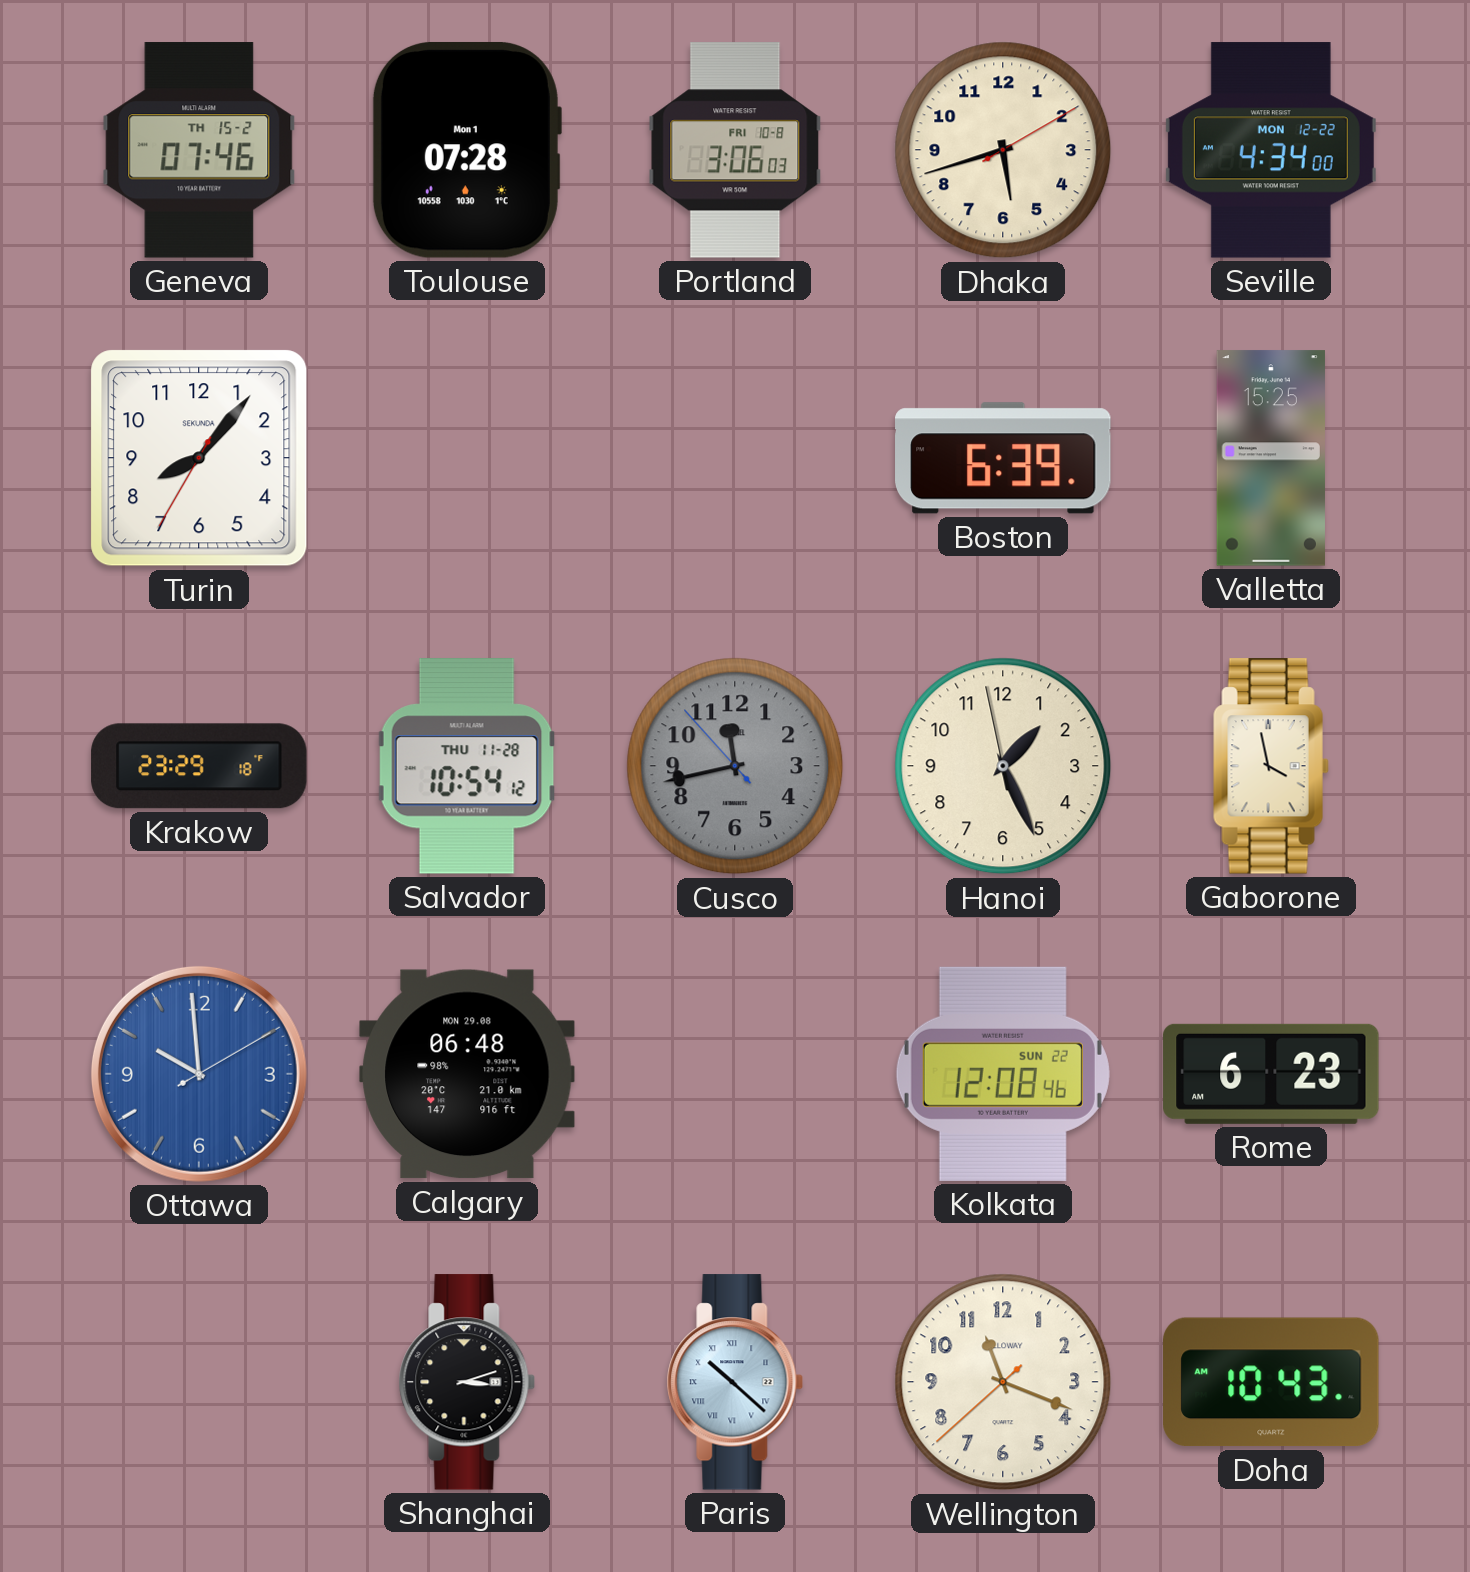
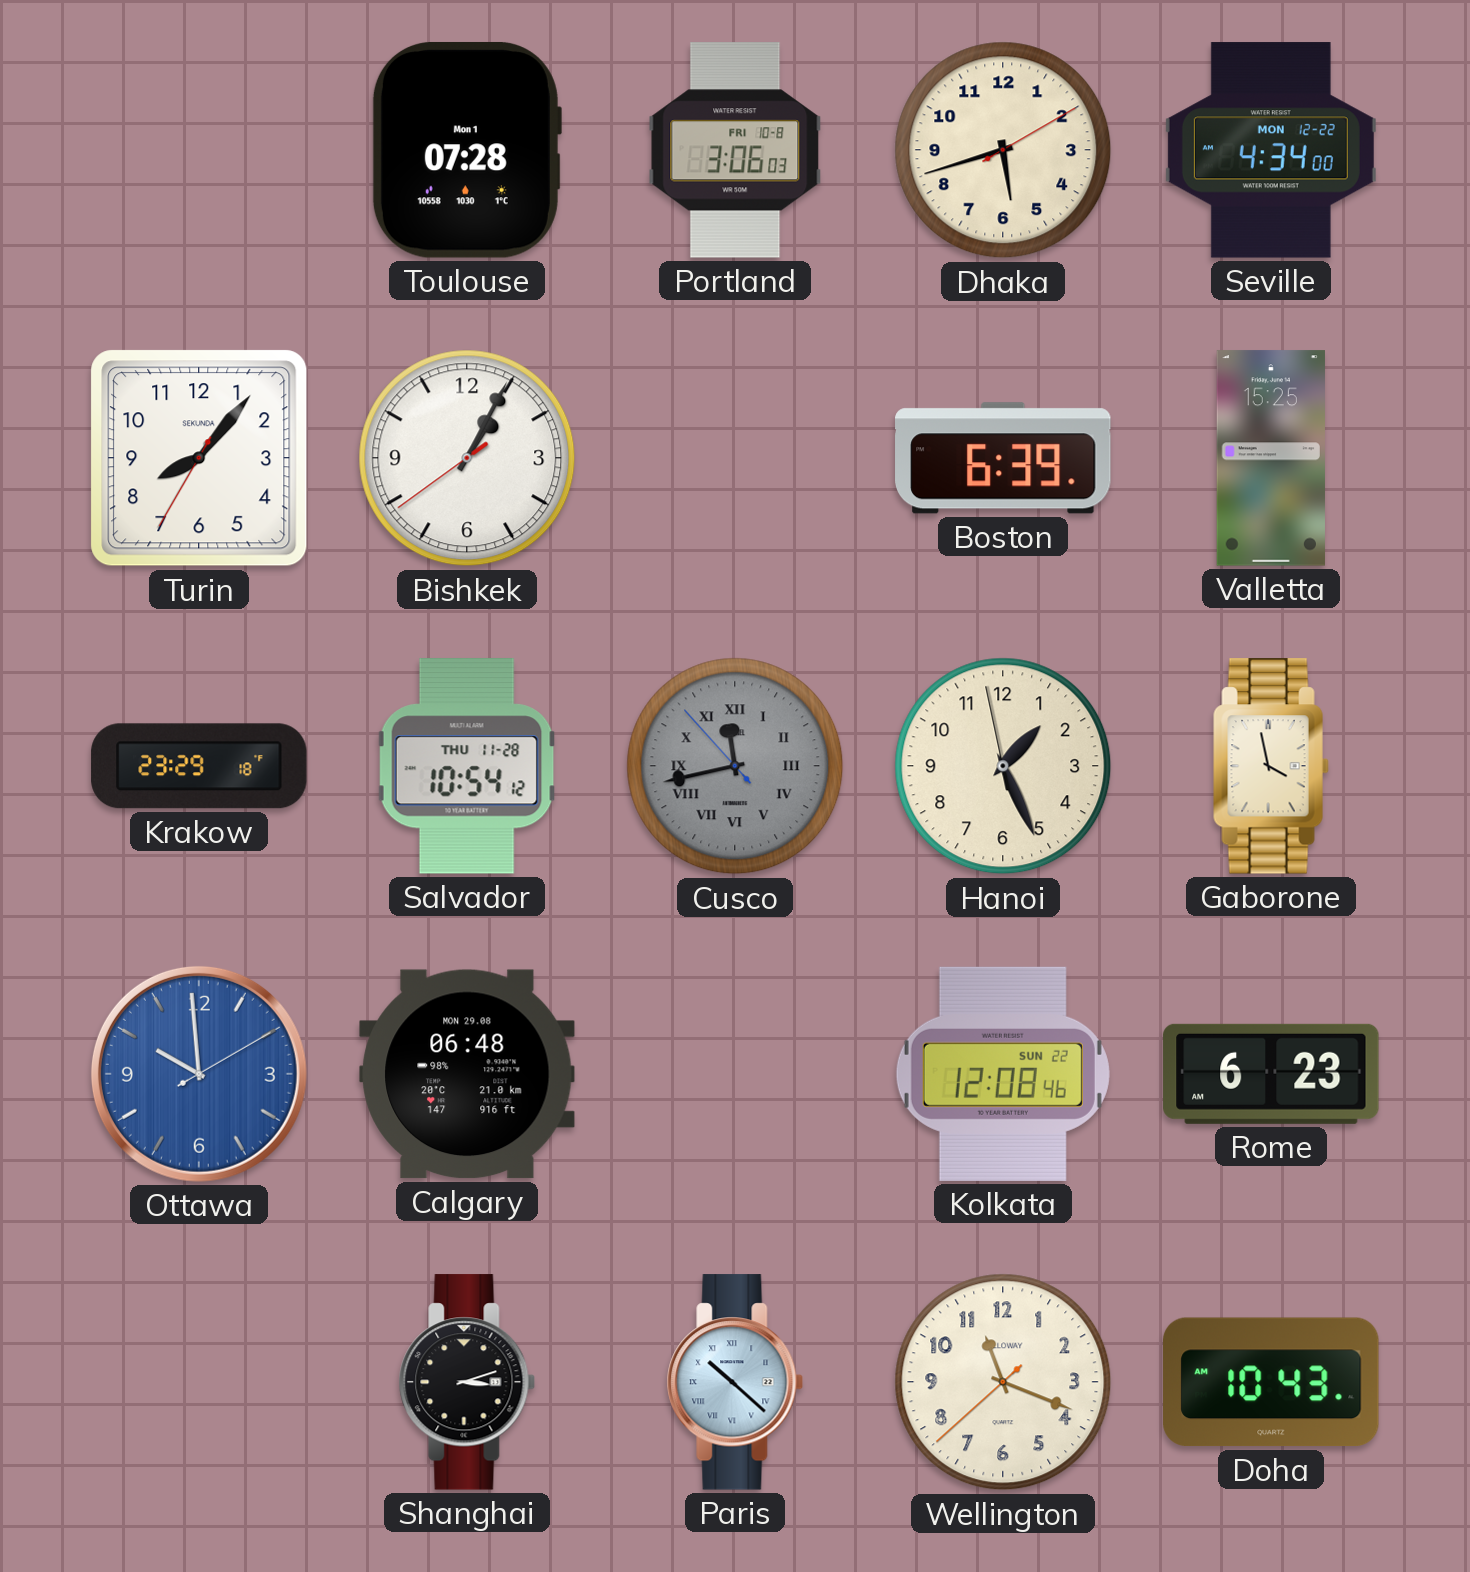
Geneva: 07:46 -> none (199, 150)
Bishkek: none -> 1:04 (467, 458)
Cusco numerals: Arabic -> Roman (735, 766)
